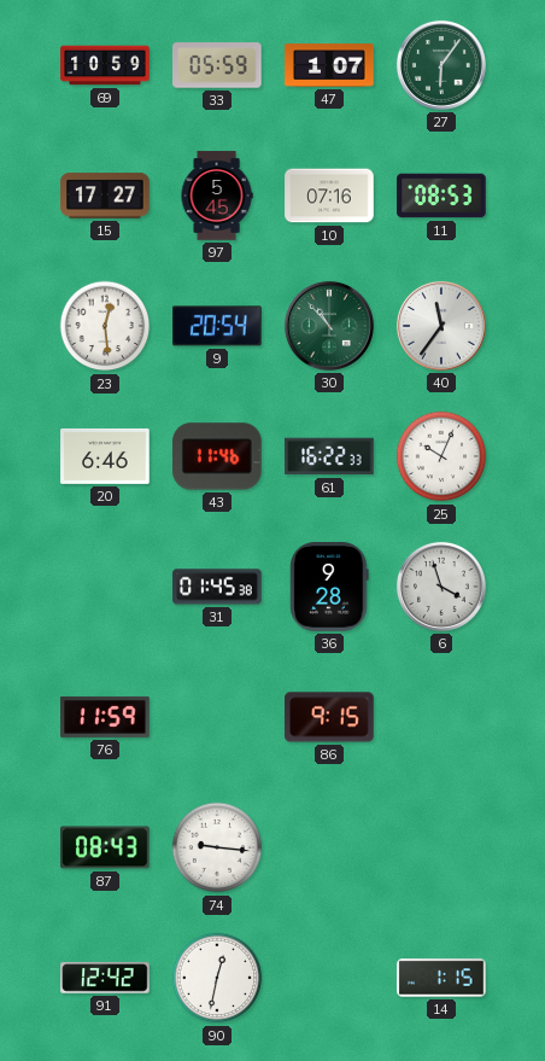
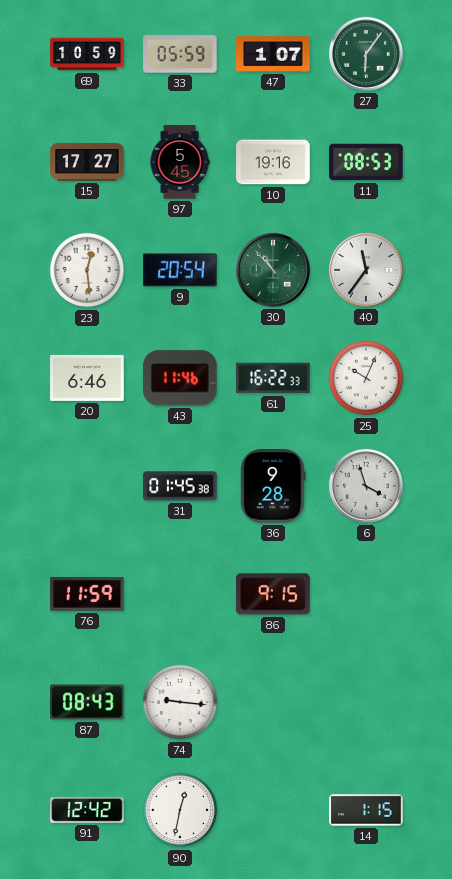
10: 07:16 -> 19:16 (273, 162)
